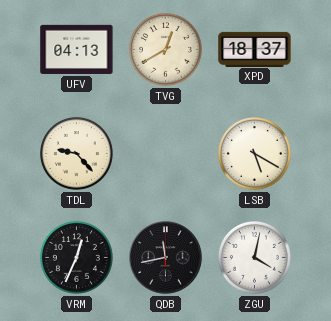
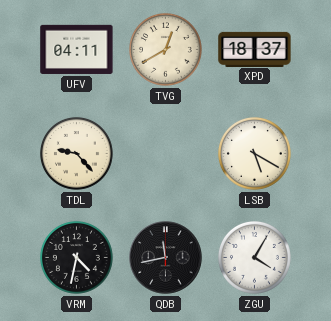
UFV: 04:13 -> 04:11 (77, 49)
VRM: 12:34 -> 4:32 (76, 257)
ZGU: 4:02 -> 4:05 (254, 257)
